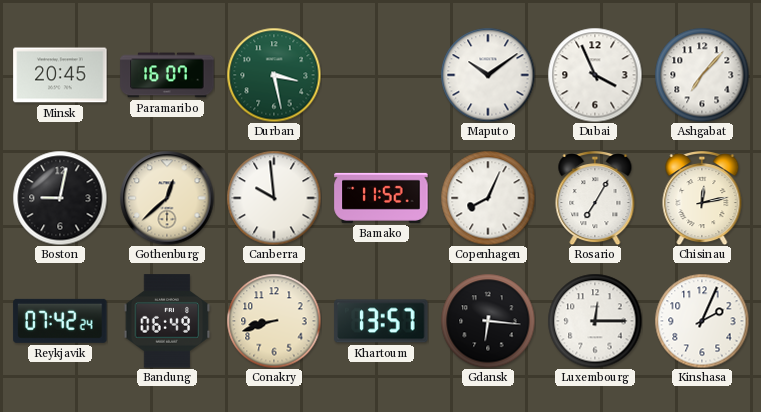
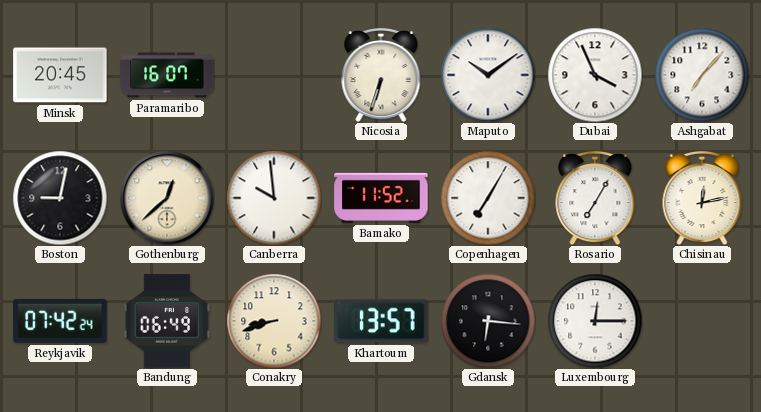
Durban: 3:28 -> none (274, 75)
Nicosia: none -> 6:33 (381, 76)
Copenhagen: 8:04 -> 7:05 (488, 198)
Kinshasa: 2:04 -> none (702, 321)
